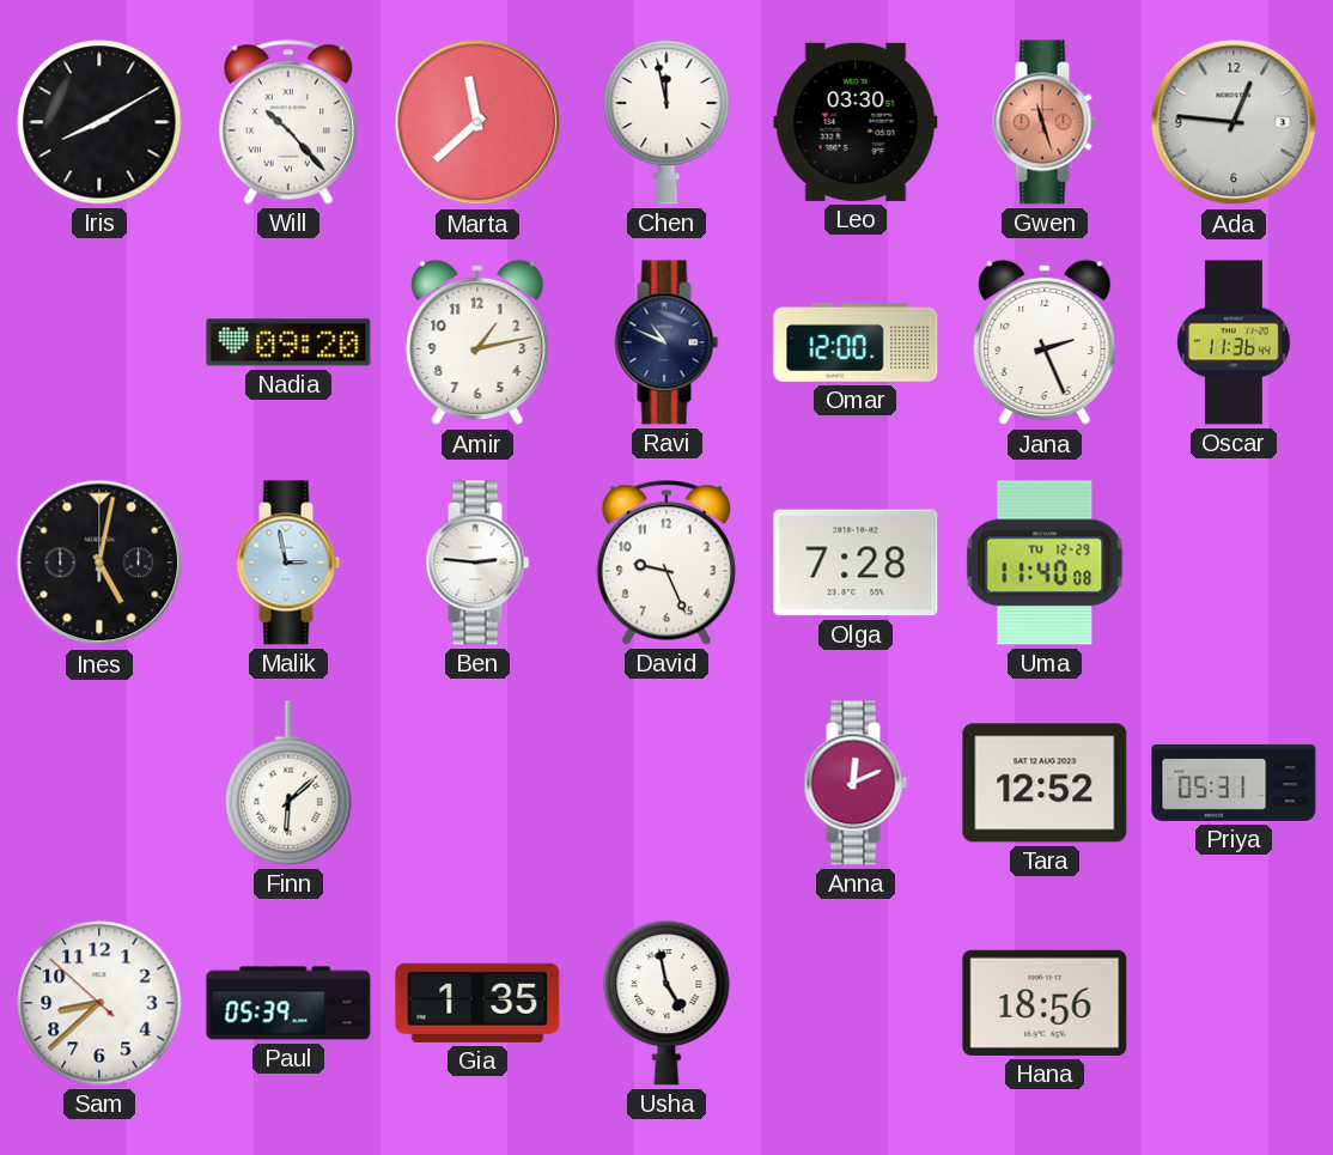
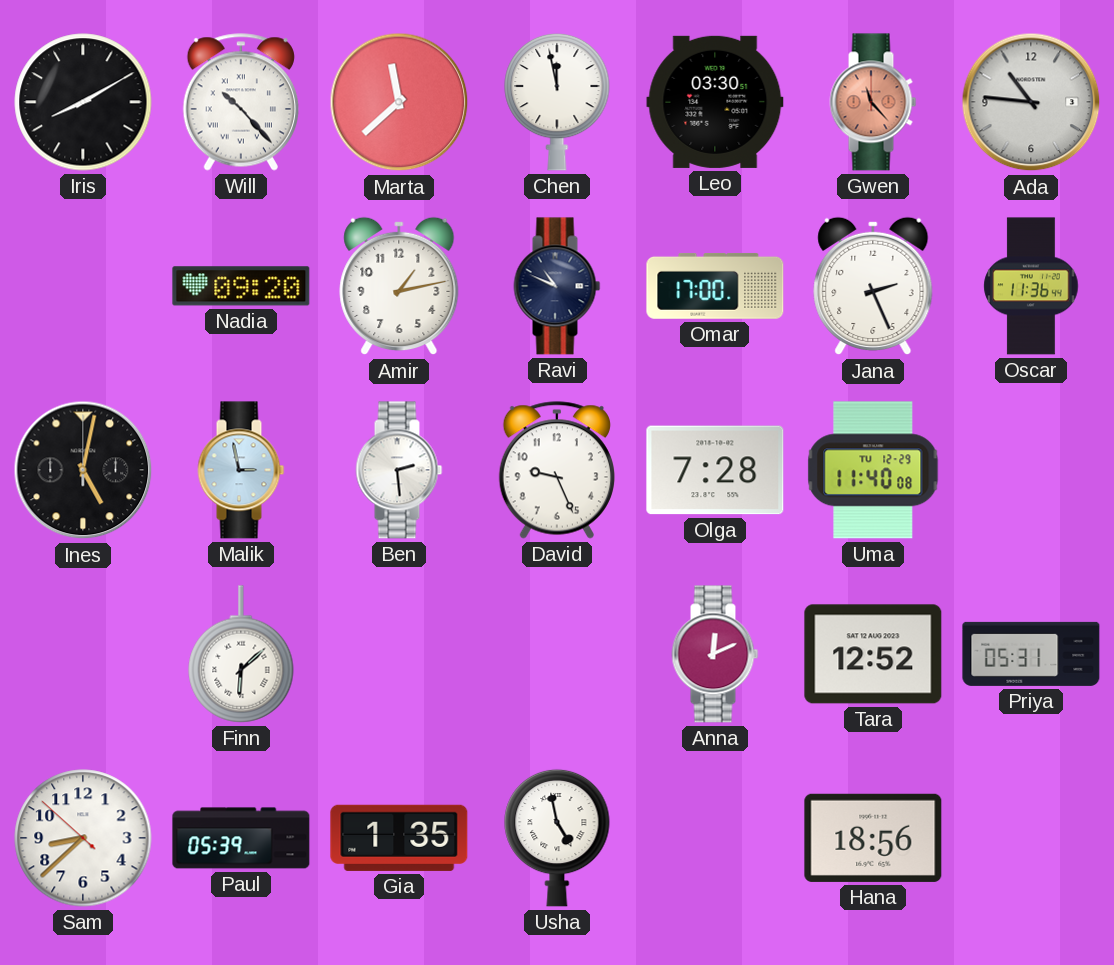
Gwen: 11:27 -> 11:23 (873, 102)
Ada: 12:46 -> 10:46 (1031, 102)
Omar: 12:00 -> 17:00 (715, 286)
Ben: 2:46 -> 2:29 (399, 470)
